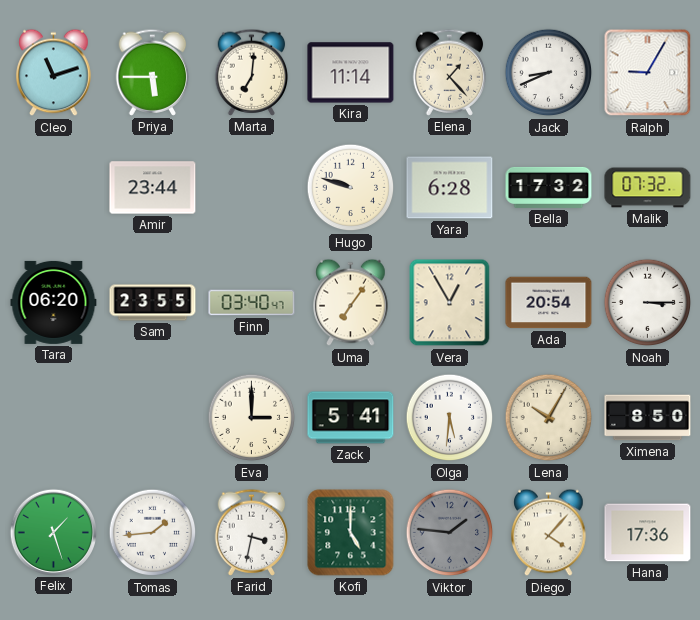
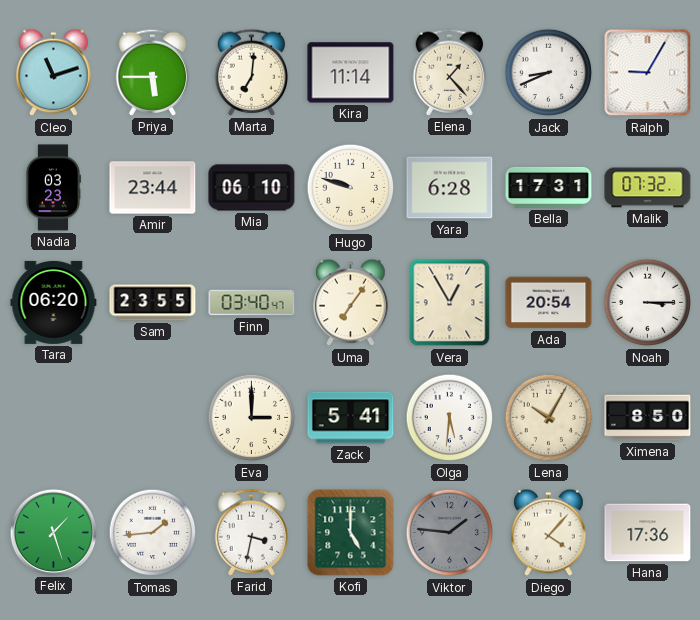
Nadia: none -> 03:23 (52, 188)
Mia: none -> 06:10 (252, 188)
Bella: 17:32 -> 17:31 (549, 187)
